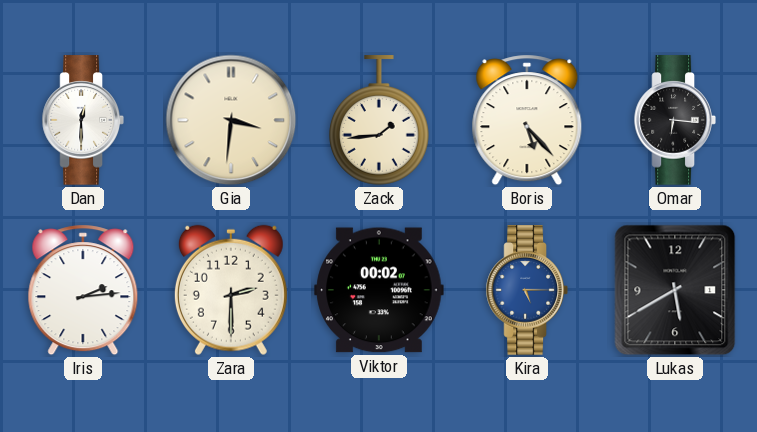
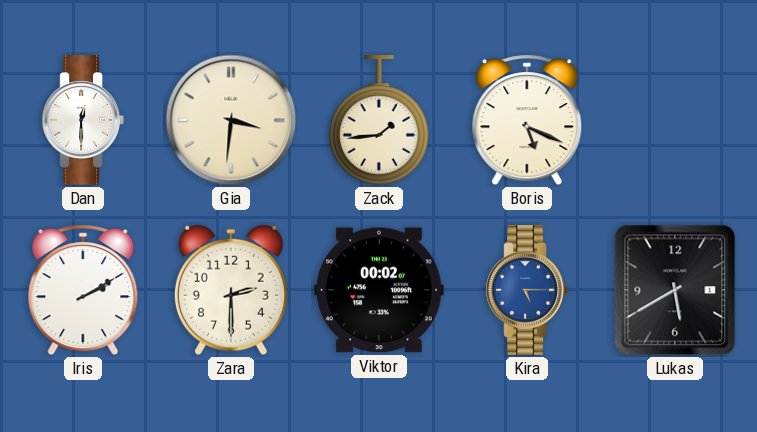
Boris: 5:23 -> 5:19 (527, 120)
Omar: 6:16 -> none (675, 120)
Iris: 2:14 -> 2:10 (83, 290)
